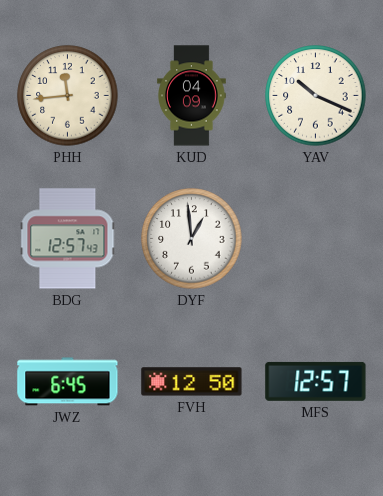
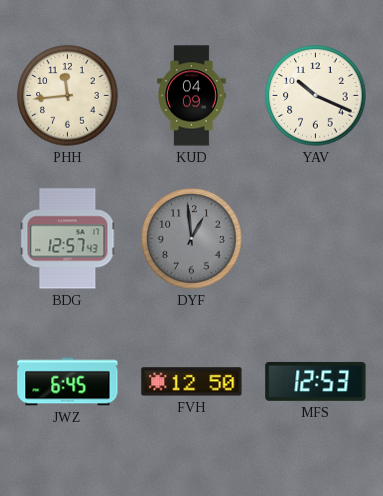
DYF dial: white -> grey (192, 239)
MFS: 12:57 -> 12:53 (316, 381)
